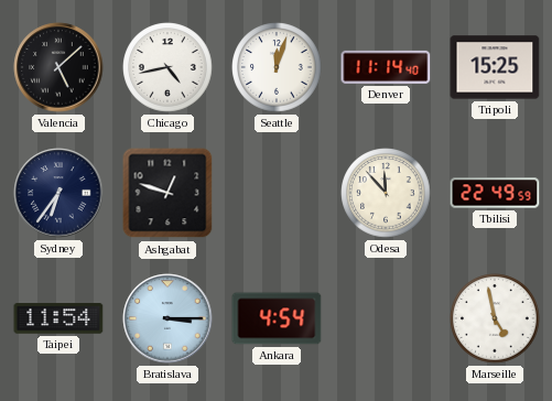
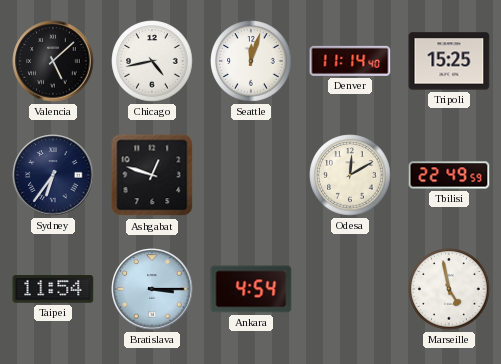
Odesa: 11:53 -> 12:10 (350, 175)
